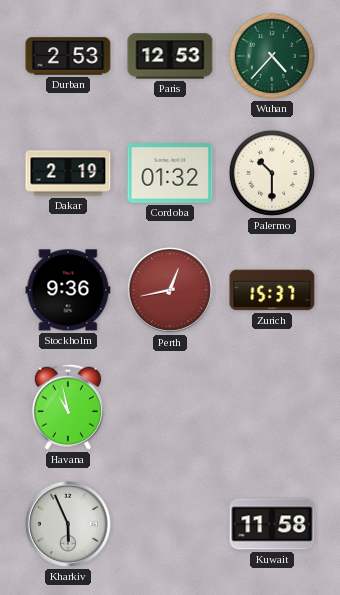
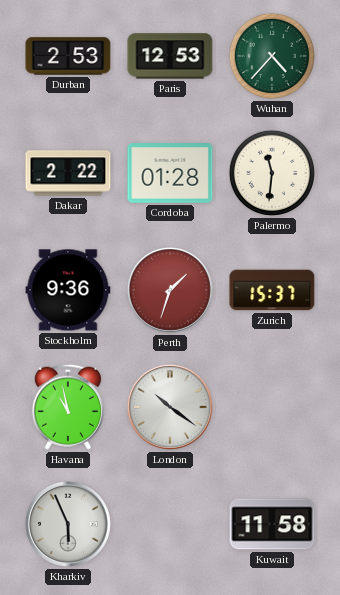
Dakar: 2:19 -> 2:22 (68, 173)
Cordoba: 01:32 -> 01:28 (170, 174)
Palermo: 10:30 -> 11:31 (272, 173)
Perth: 12:43 -> 1:33 (170, 290)
London: none -> 10:21 (170, 407)
